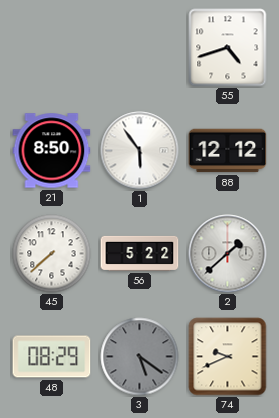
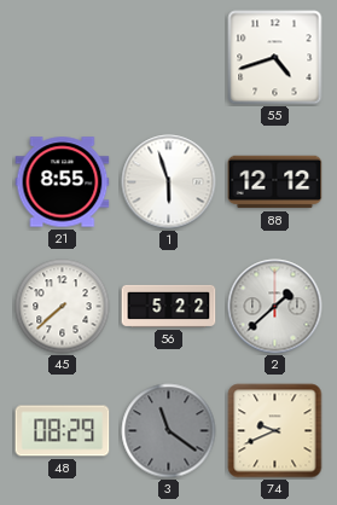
21: 8:50 -> 8:55 (63, 182)
1: 5:54 -> 5:57 (169, 182)
3: 5:21 -> 11:21 (169, 431)
